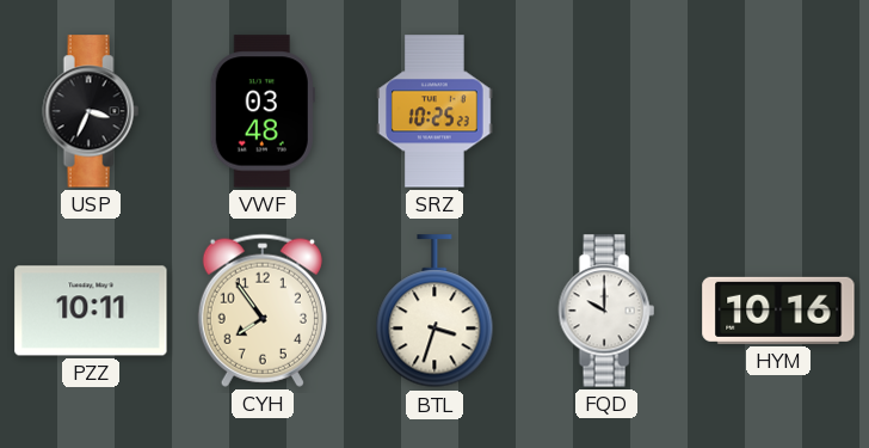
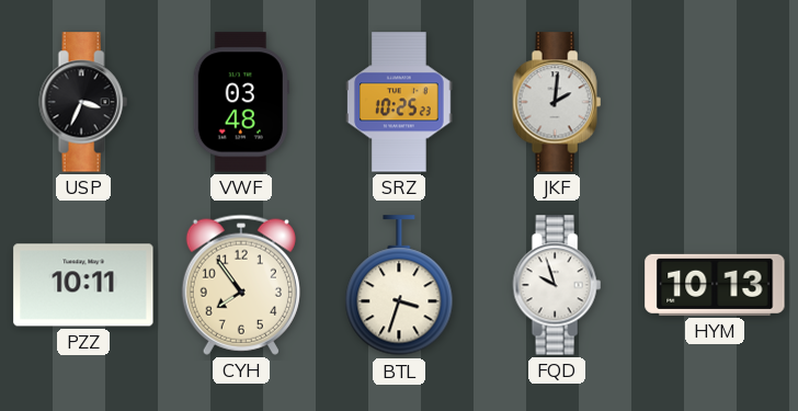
JKF: none -> 2:01 (557, 102)
FQD: 10:00 -> 9:57 (557, 285)
HYM: 10:16 -> 10:13 (715, 285)
